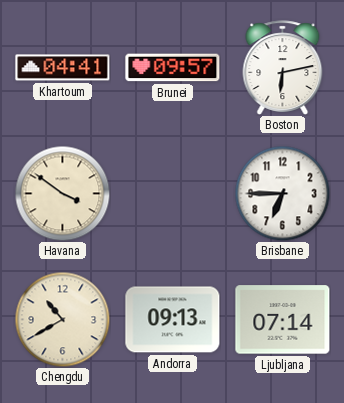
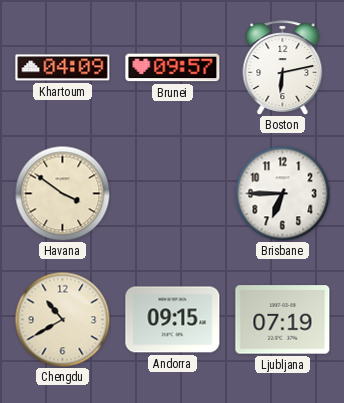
Khartoum: 04:41 -> 04:09 (63, 68)
Andorra: 09:13 -> 09:15 (173, 320)
Ljubljana: 07:14 -> 07:19 (283, 320)
